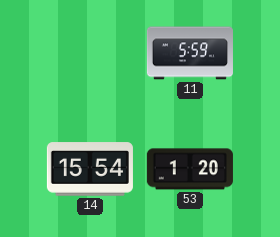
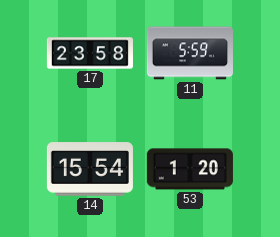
17: none -> 23:58 (90, 53)
